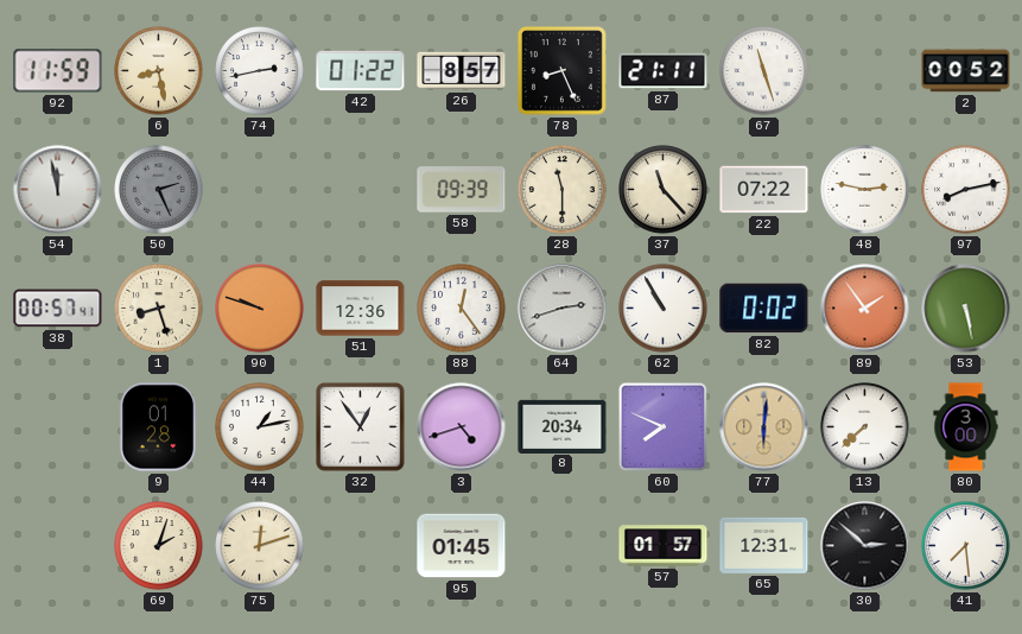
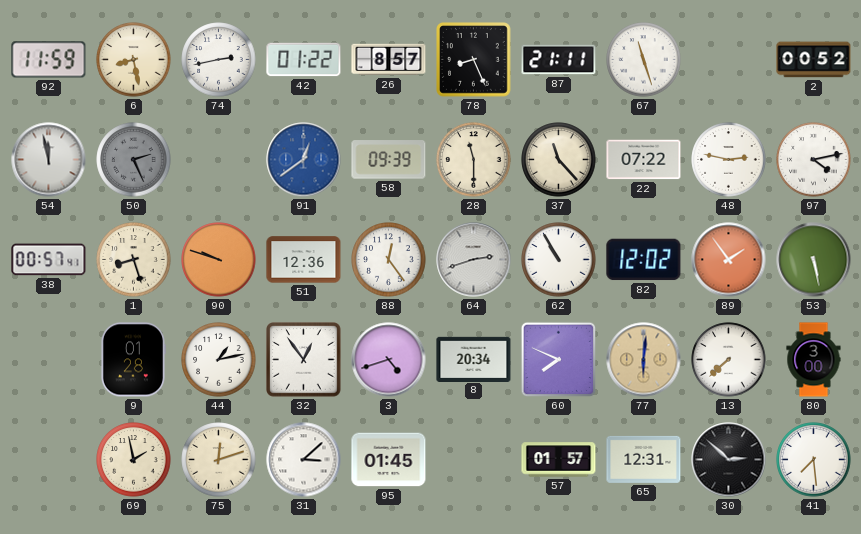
91: none -> 12:39 (304, 160)
97: 8:13 -> 4:13 (814, 160)
82: 0:02 -> 12:02 (644, 260)
69: 2:03 -> 1:58 (134, 460)
31: none -> 3:08 (304, 460)
